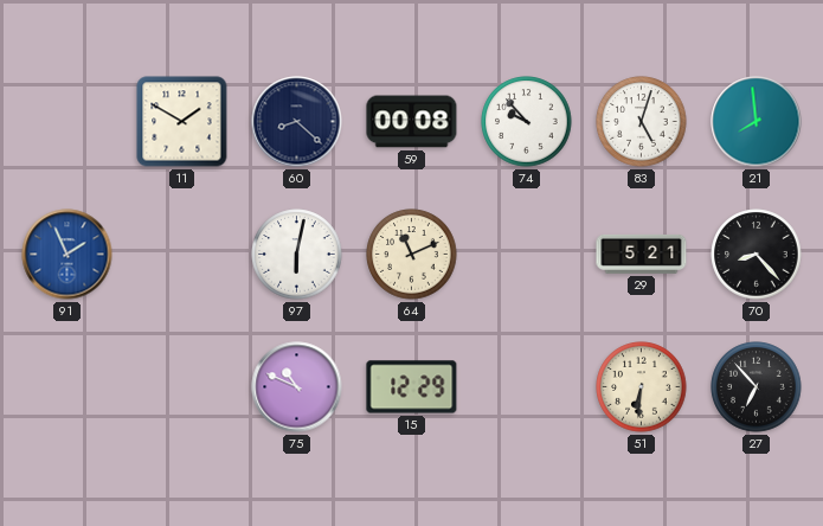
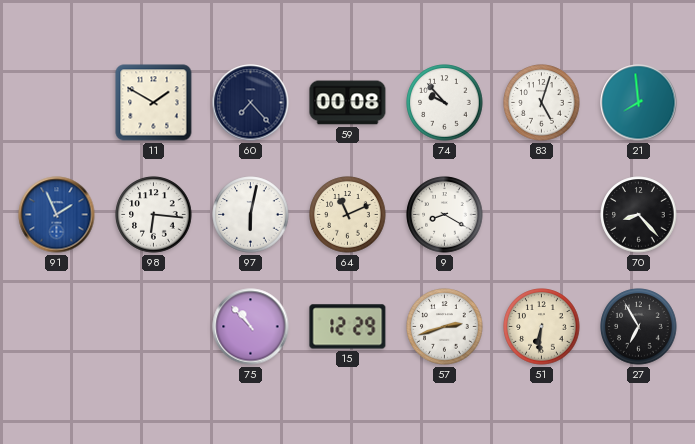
60: 8:22 -> 7:23 (251, 103)
98: none -> 6:16 (154, 215)
9: none -> 8:20 (445, 215)
29: 5:21 -> none (642, 254)
75: 10:49 -> 10:53 (251, 327)
57: none -> 2:42 (445, 327)
27: 6:53 -> 6:55 (639, 327)
